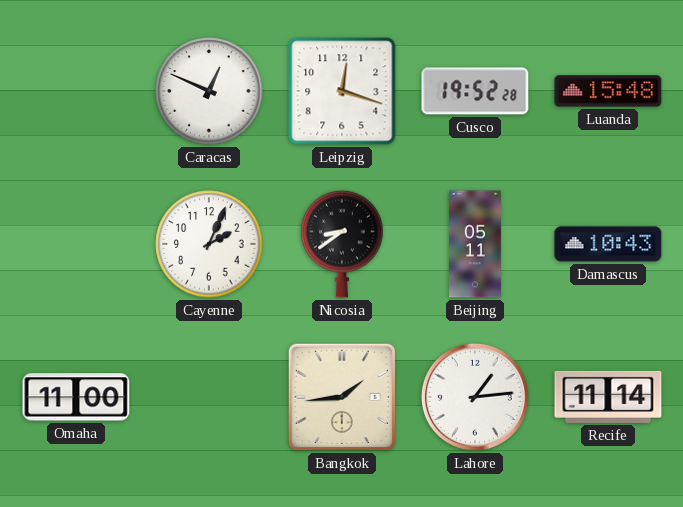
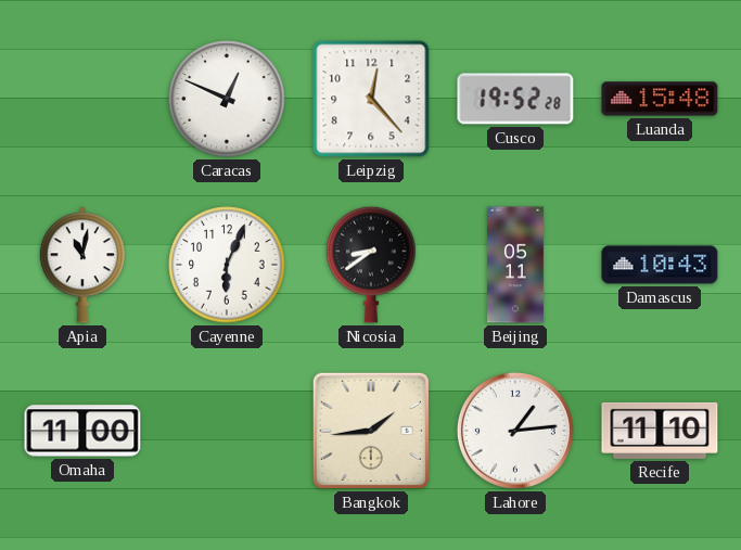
Leipzig: 12:18 -> 12:23 (371, 99)
Apia: none -> 11:02 (82, 265)
Cayenne: 2:04 -> 6:04 (227, 265)
Recife: 11:14 -> 11:10 (660, 431)
